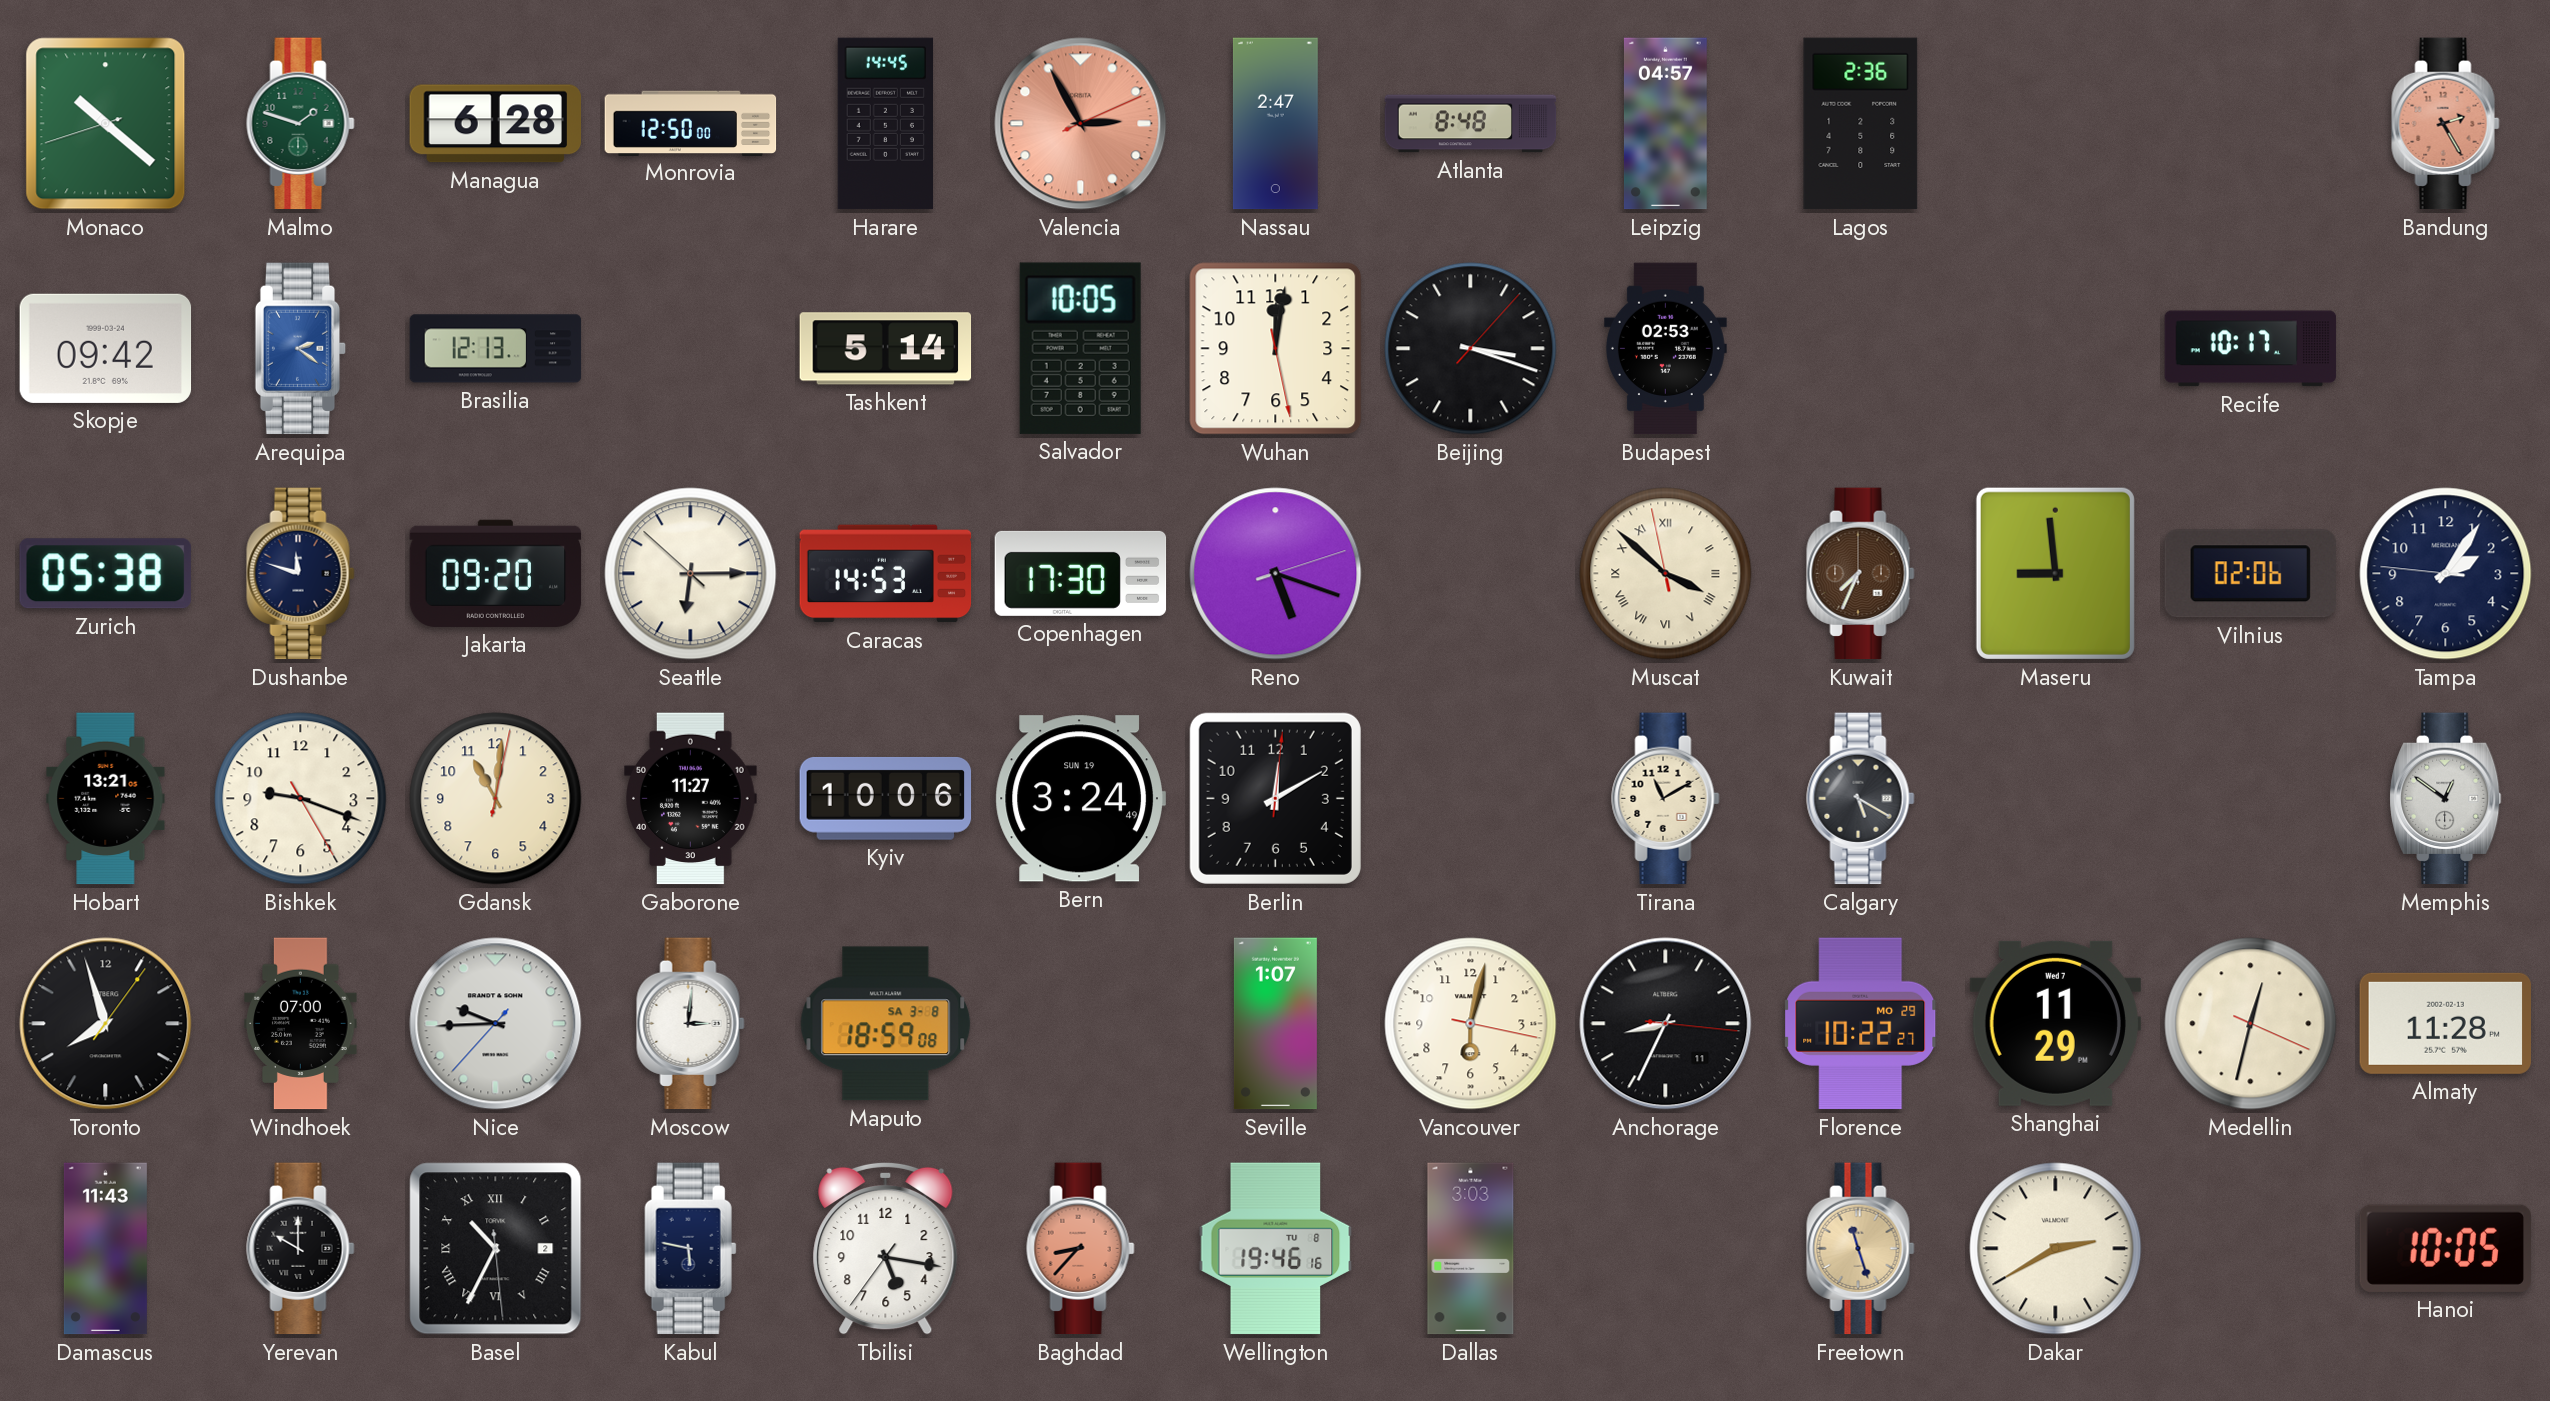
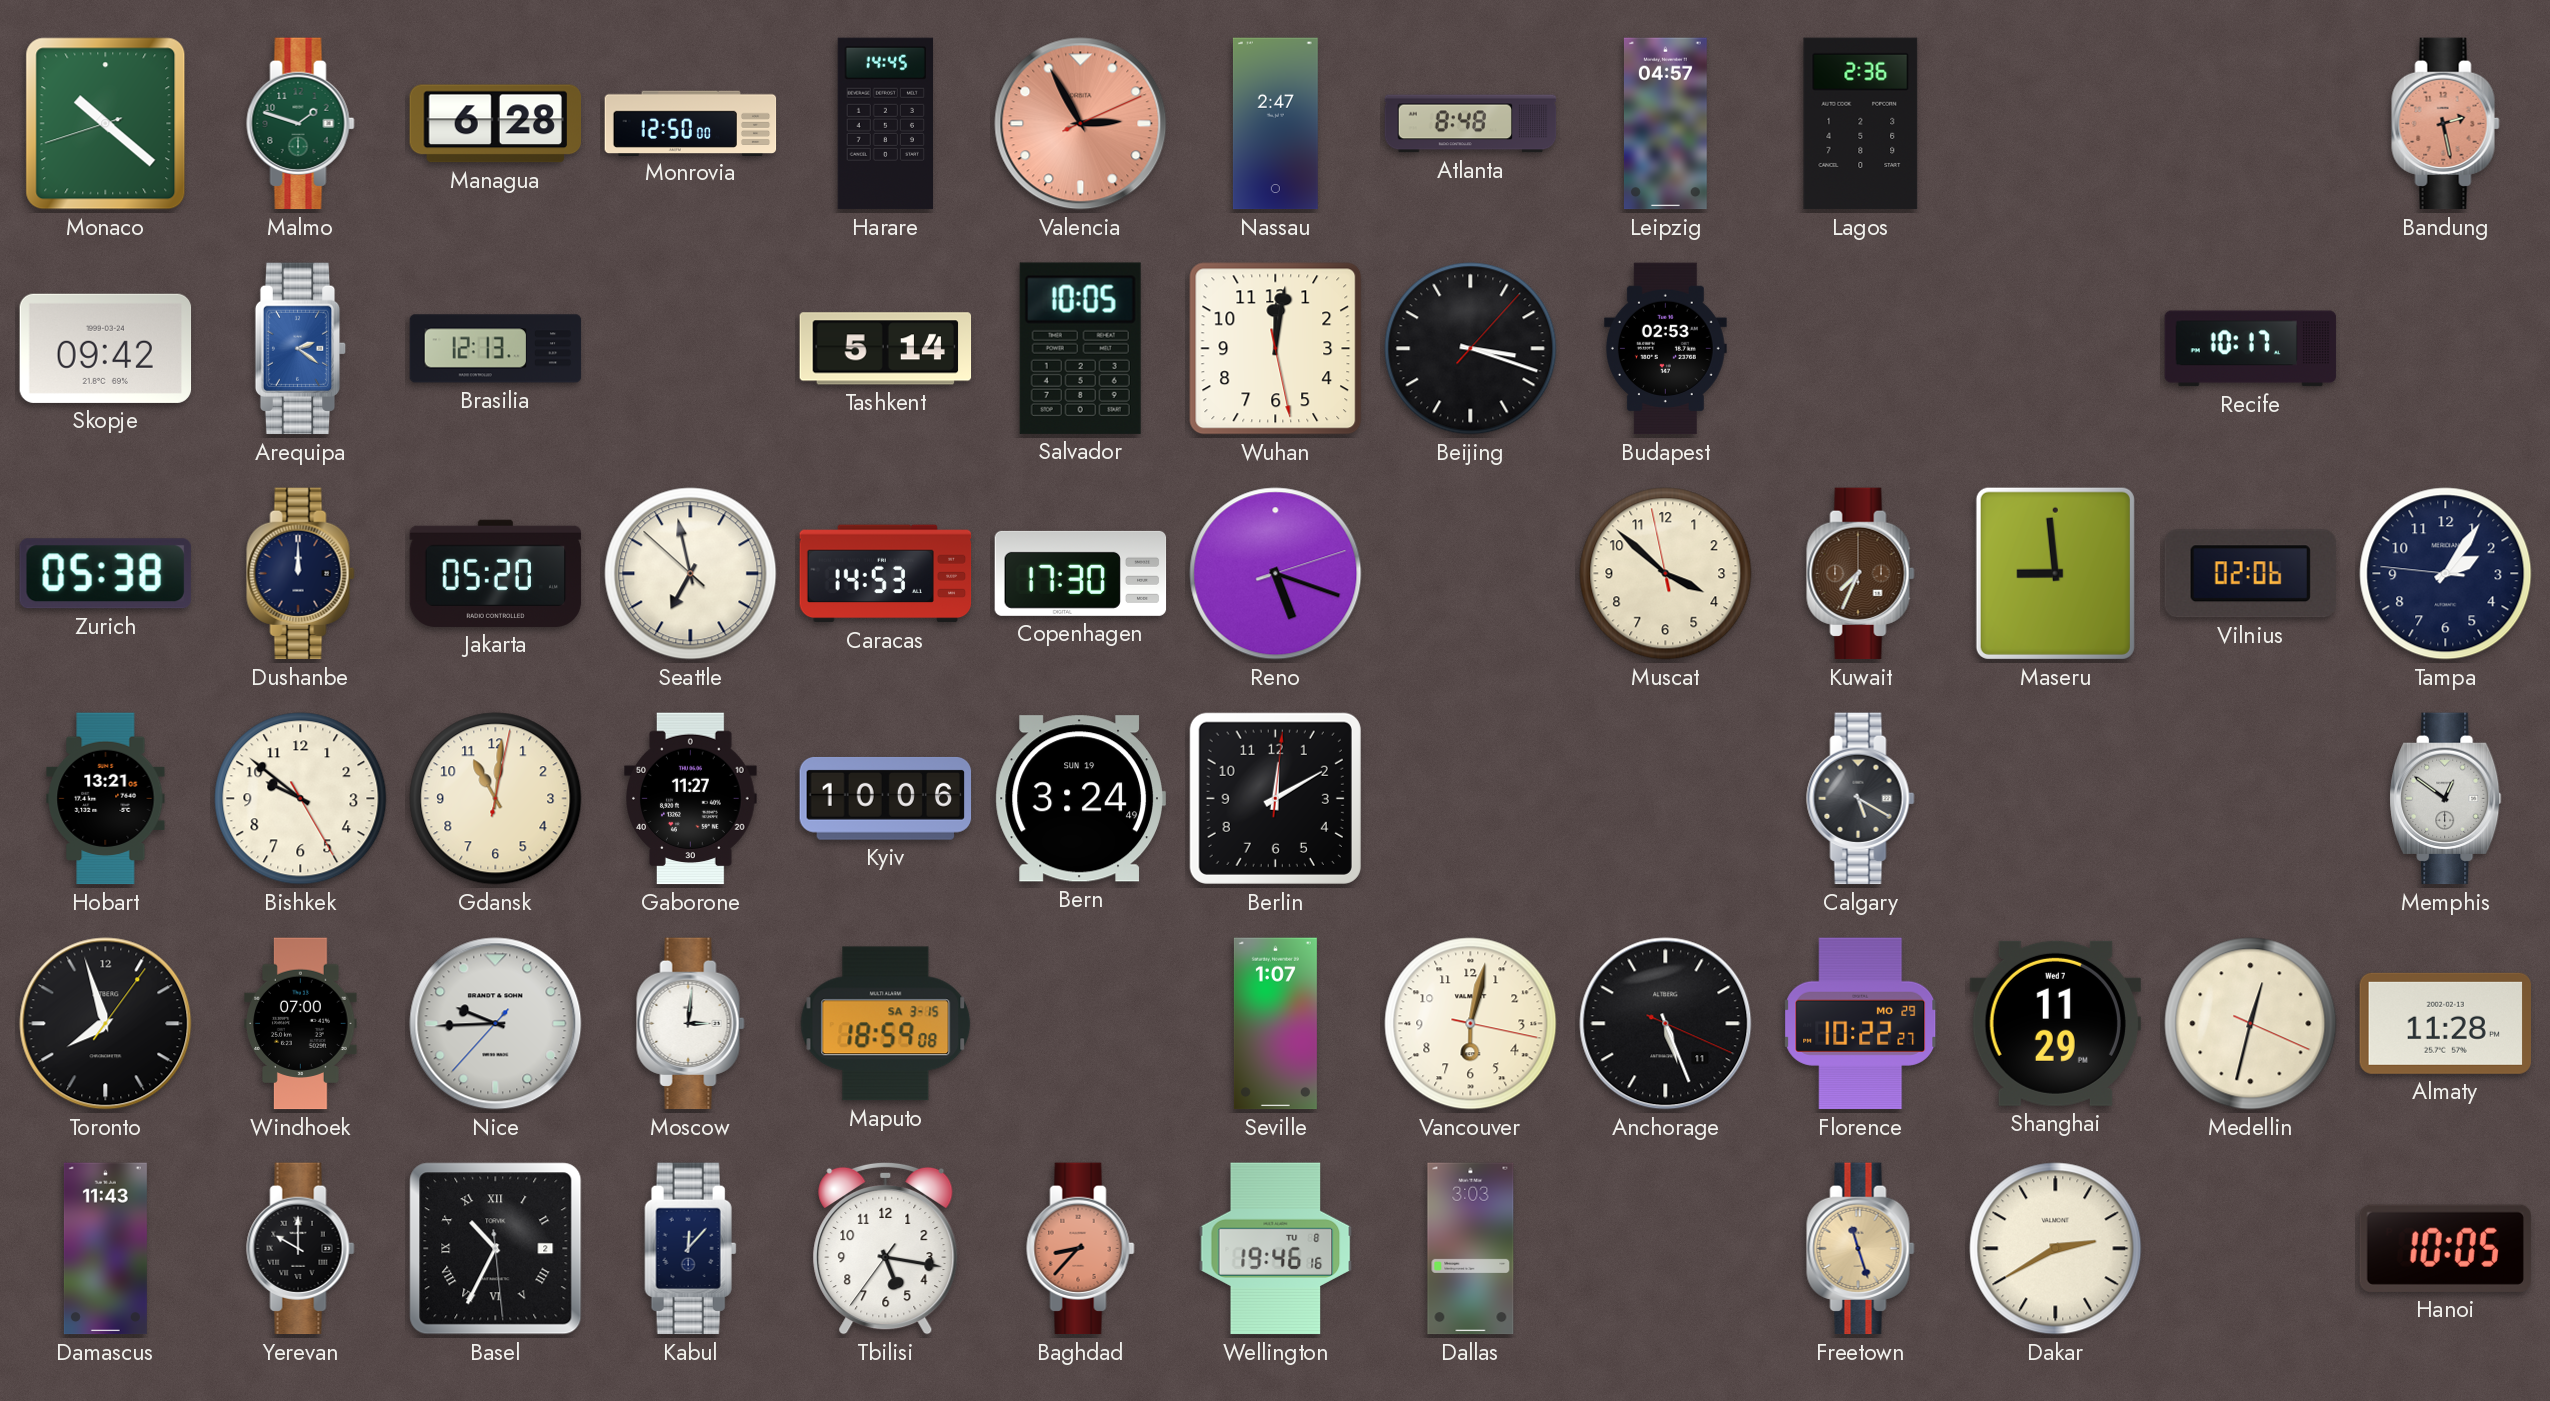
Bandung: 2:25 -> 2:28 (2446, 124)
Dushanbe: 11:48 -> 12:00 (301, 574)
Jakarta: 09:20 -> 05:20 (496, 573)
Seattle: 6:14 -> 6:57 (691, 574)
Muscat numerals: Roman -> Arabic (1666, 574)
Bishkek: 9:18 -> 9:51 (301, 799)
Tirana: 11:10 -> none (1666, 799)
Maputo date: SA 3-8 -> SA 3-15 (886, 1024)
Anchorage: 8:34 -> 5:26 (1666, 1024)
Kabul: 5:47 -> 12:07 (691, 1249)
